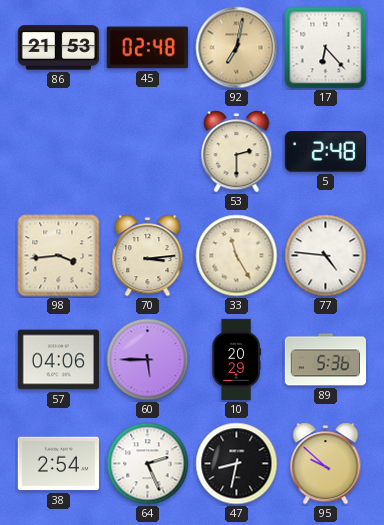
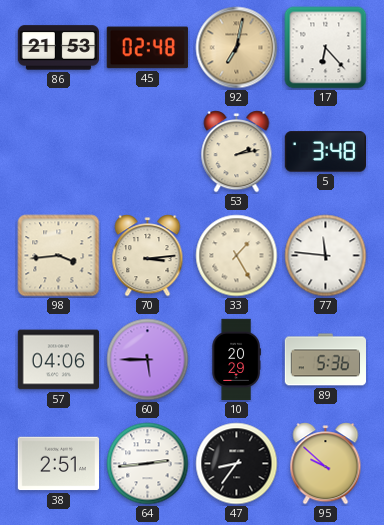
53: 2:30 -> 2:13 (237, 152)
5: 2:48 -> 3:48 (325, 152)
33: 11:25 -> 1:25 (237, 256)
77: 4:46 -> 11:46 (326, 256)
38: 2:54 -> 2:51 (58, 464)
64: 2:26 -> 2:44 (148, 464)
47: 8:32 -> 8:36 (237, 464)
